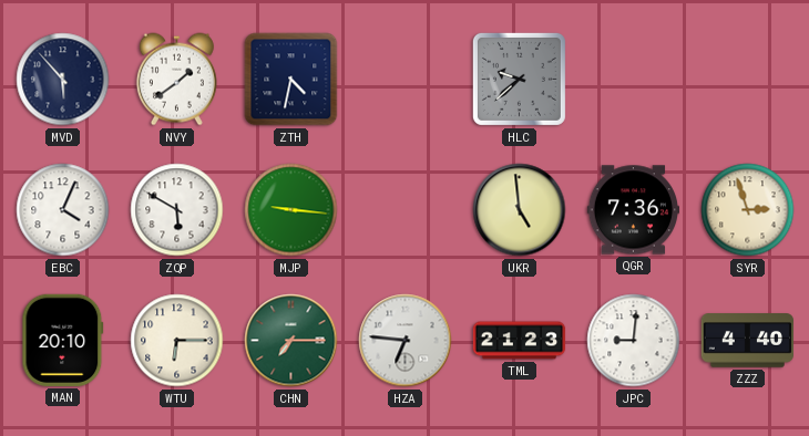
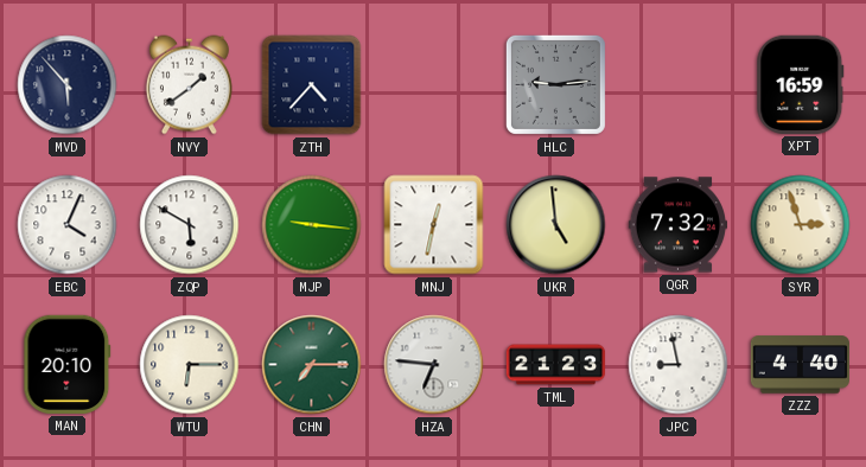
ZTH: 4:32 -> 4:37 (312, 85)
HLC: 9:38 -> 9:14 (555, 84)
XPT: none -> 16:59 (801, 84)
MNJ: none -> 12:32 (434, 225)
QGR: 7:36 -> 7:32 (677, 225)
JPC: 9:01 -> 8:58 (679, 365)
